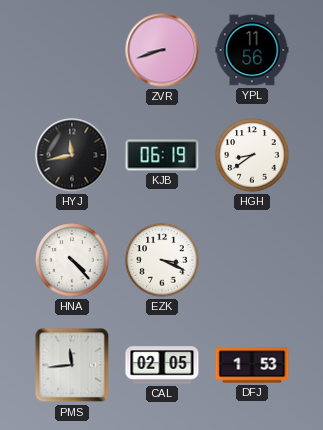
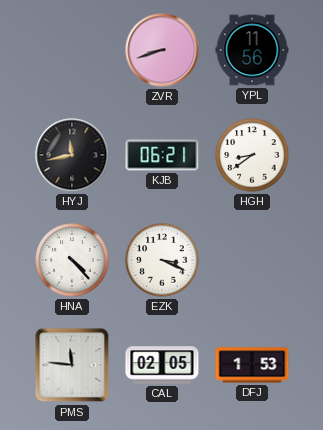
KJB: 06:19 -> 06:21 (162, 155)
PMS: 11:44 -> 11:46 (72, 365)
